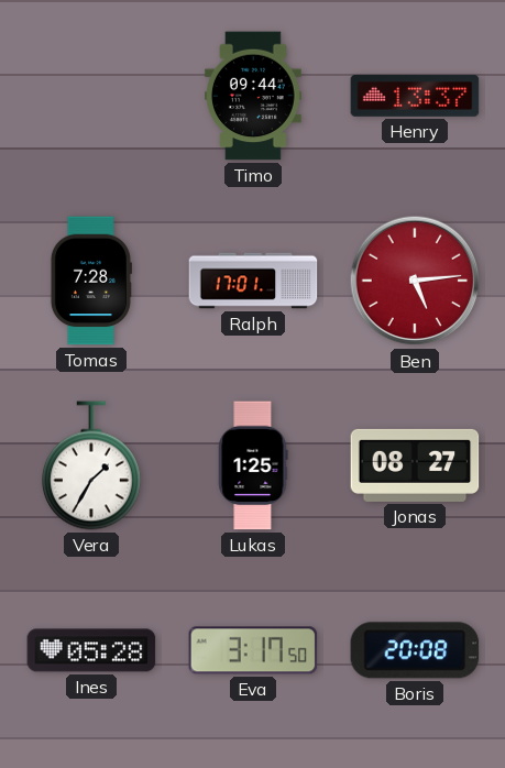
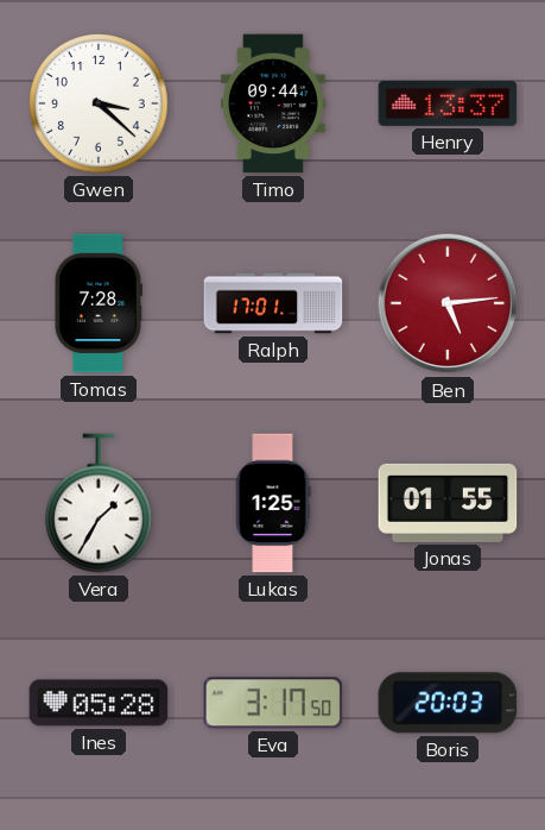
Gwen: none -> 3:22 (100, 105)
Jonas: 08:27 -> 01:55 (448, 503)
Boris: 20:08 -> 20:03 (448, 703)
